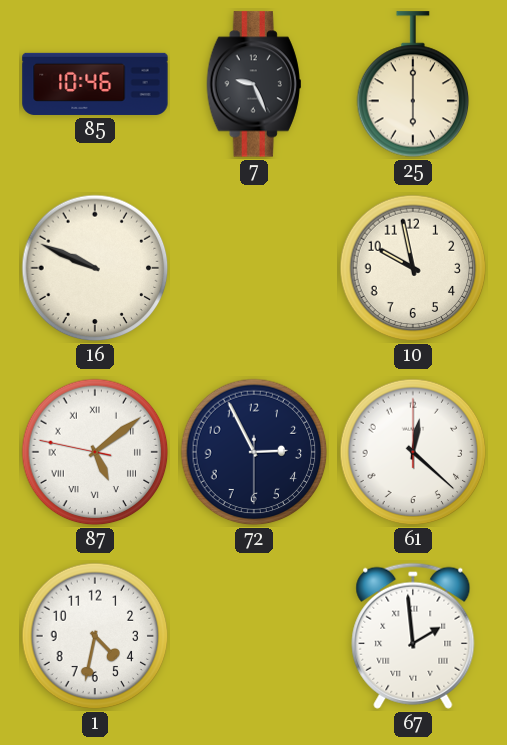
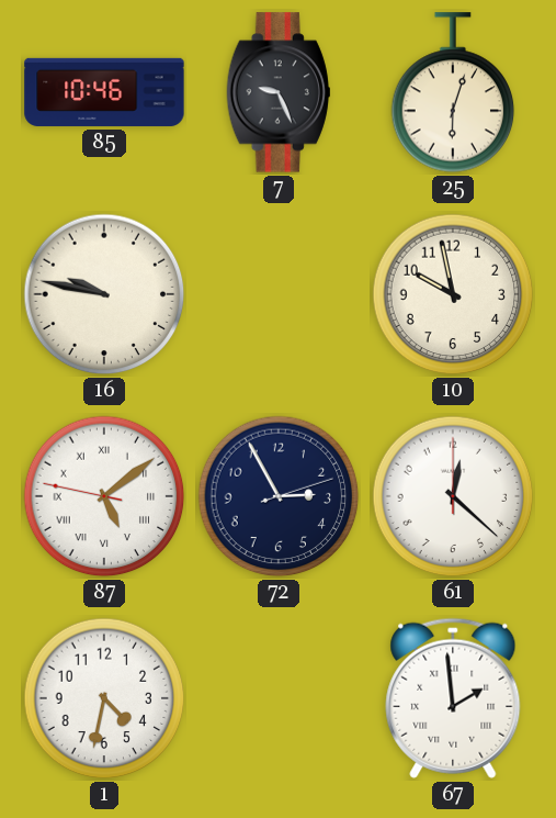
25: 6:00 -> 6:03 (453, 92)
16: 9:49 -> 9:47 (104, 294)
72: 2:55:30 -> 2:55:12 (279, 496)
